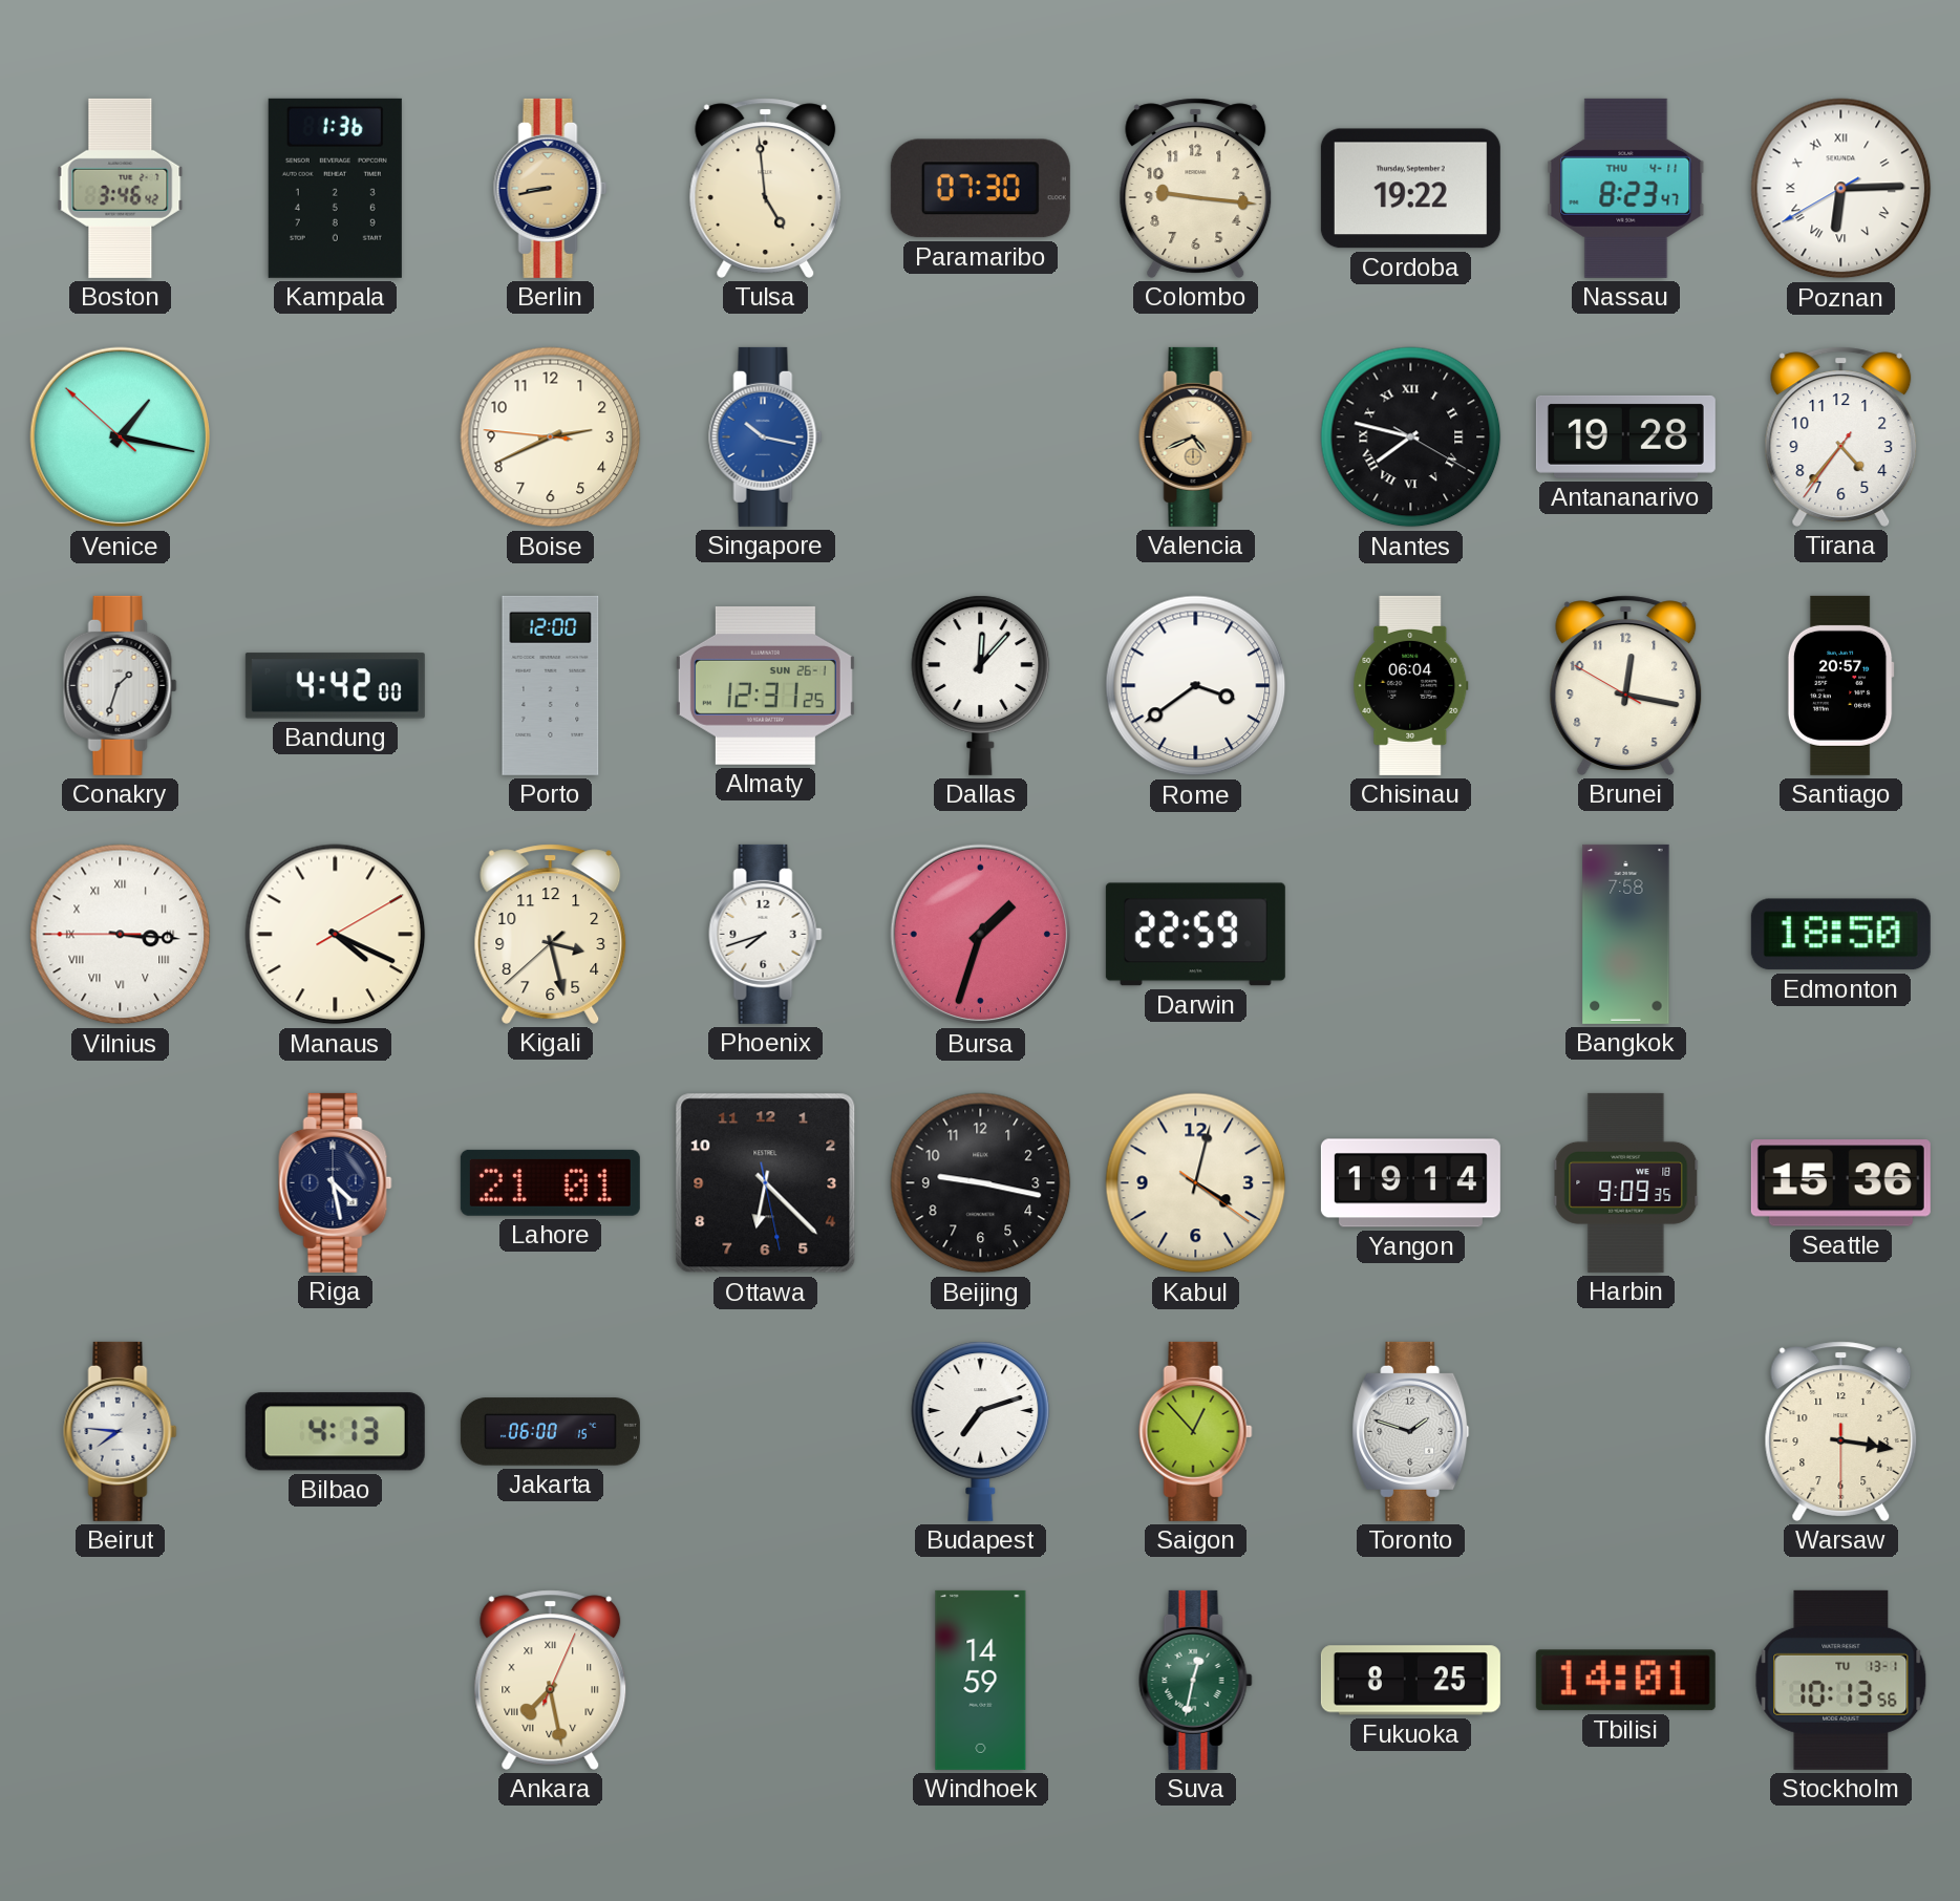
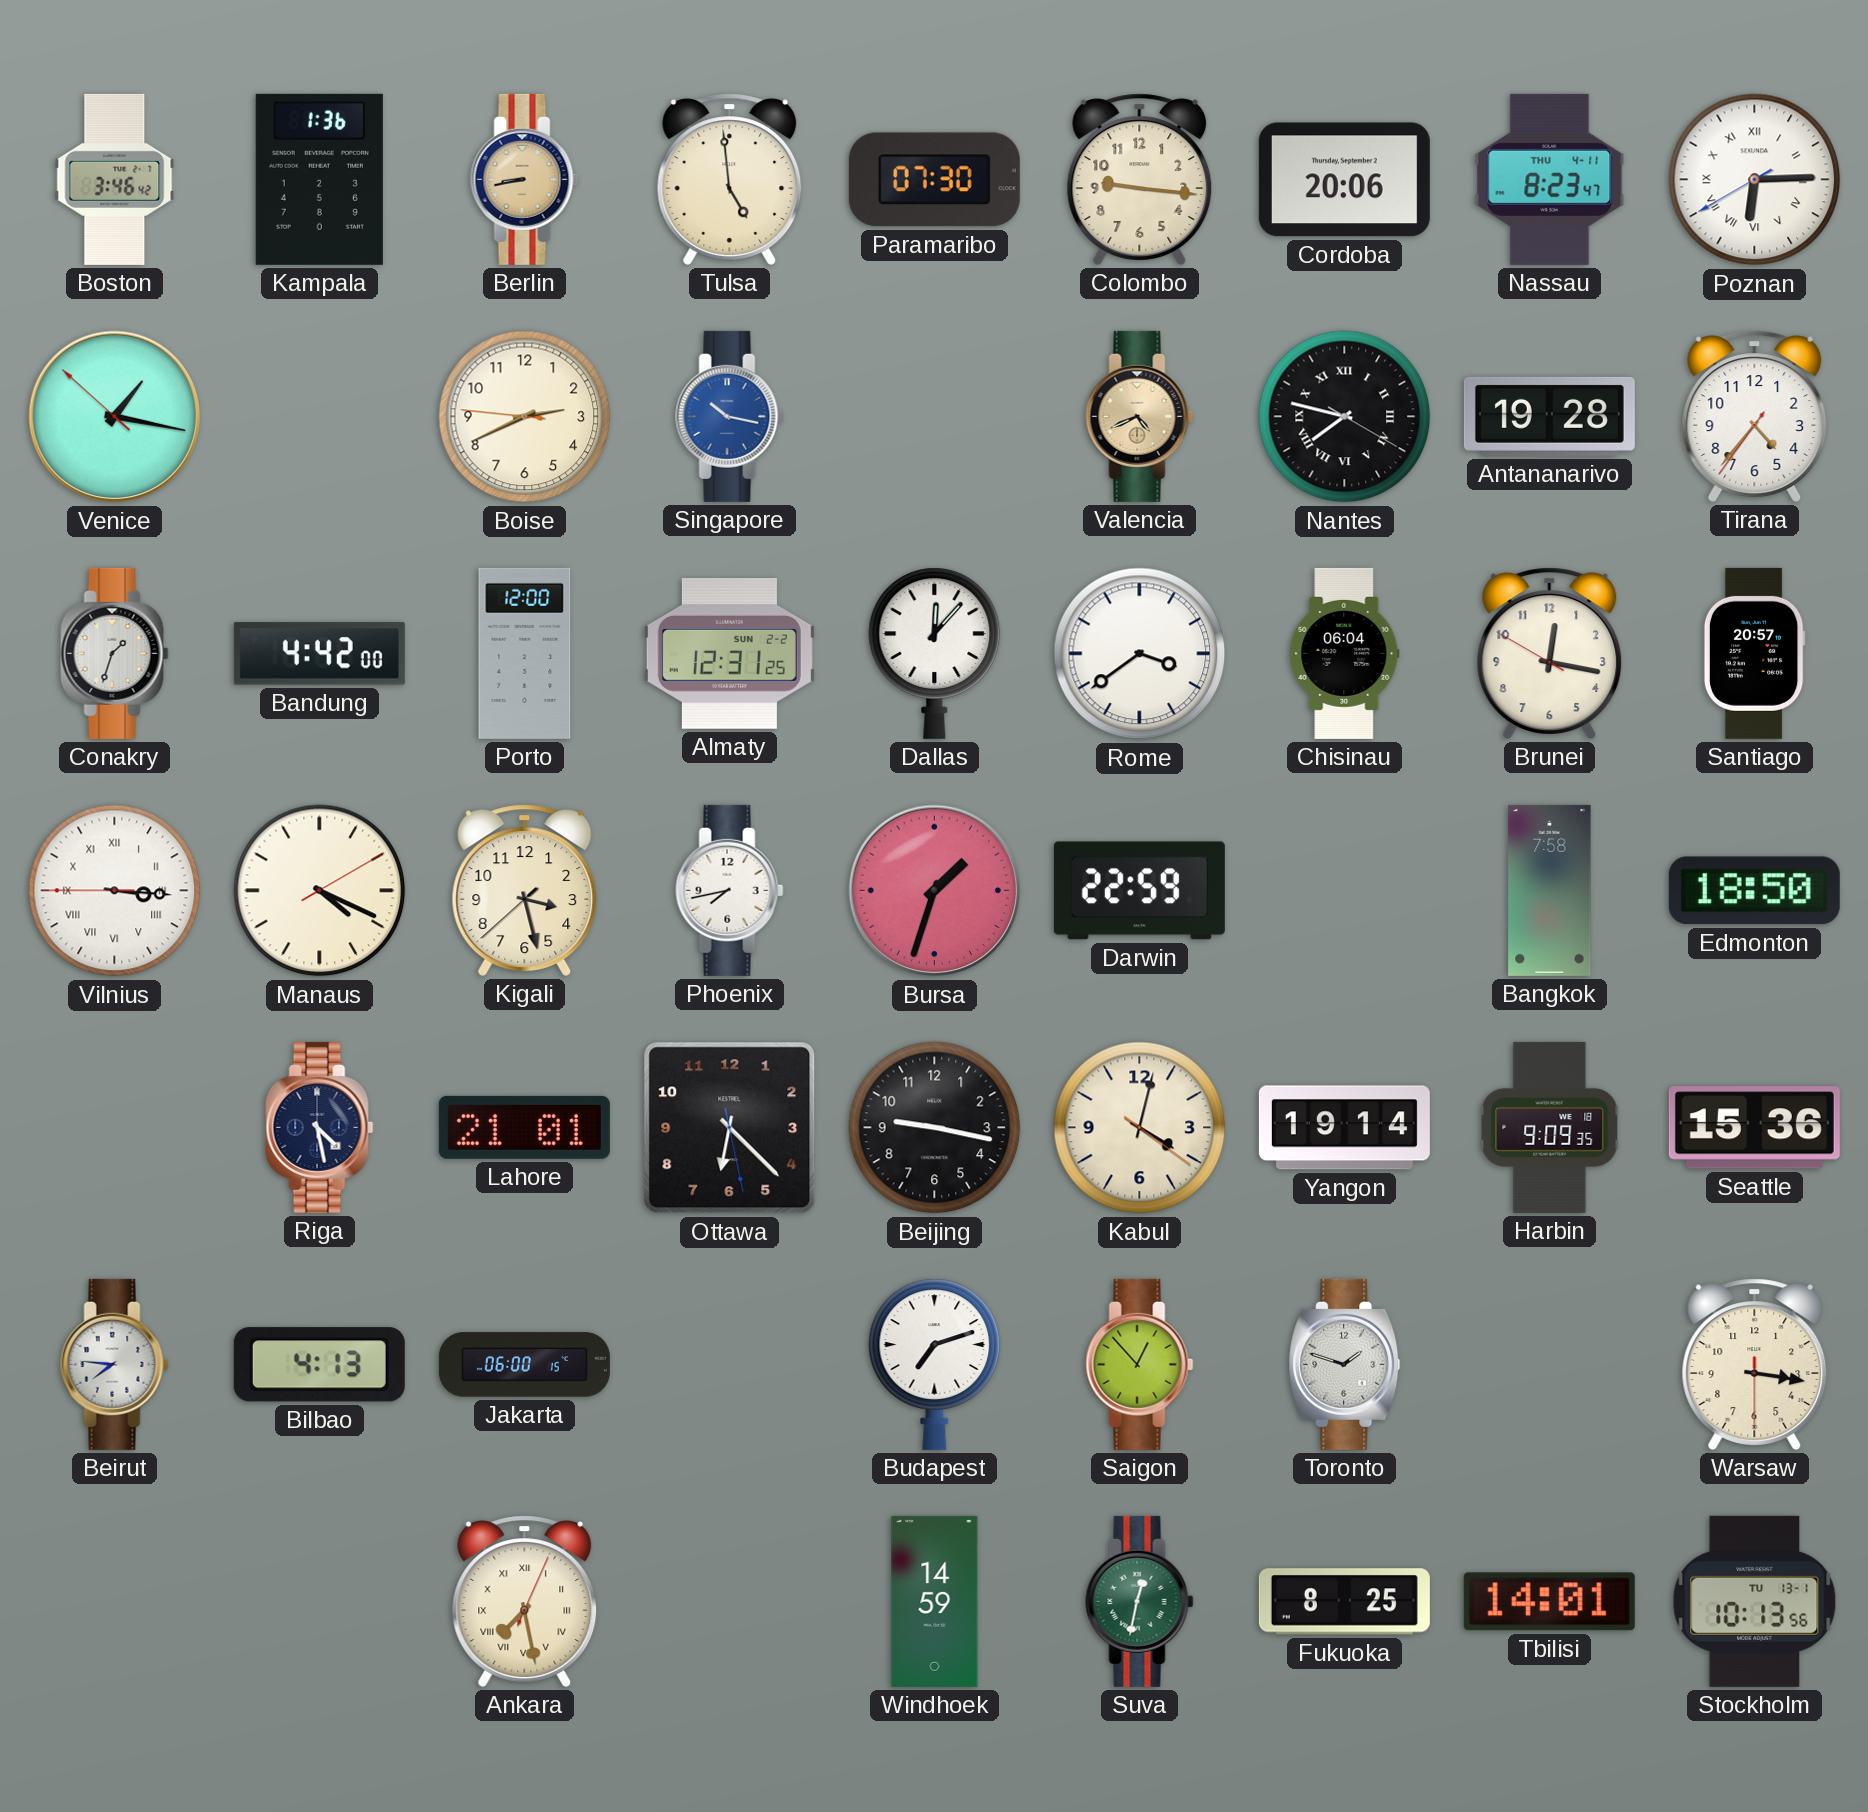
Cordoba: 19:22 -> 20:06 (1344, 180)
Almaty date: SUN 26-1 -> SUN 2-2 (729, 653)
Phoenix: 7:42 -> 7:43 (730, 890)
